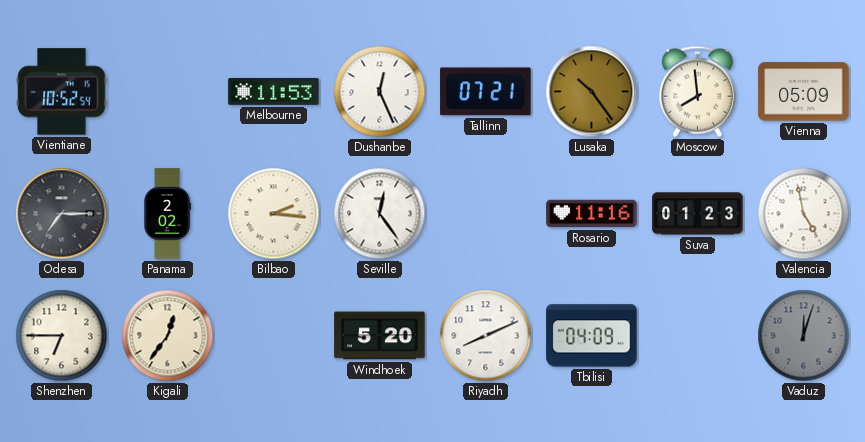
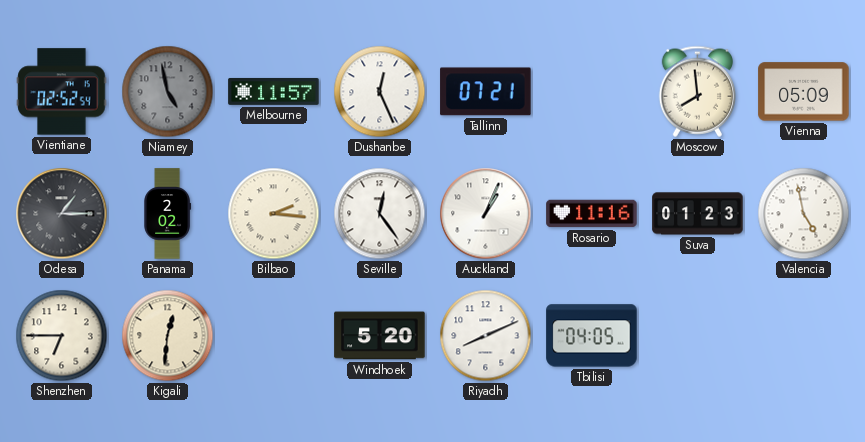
Vientiane: 10:52 -> 02:52 (62, 92)
Niamey: none -> 4:58 (168, 92)
Melbourne: 11:53 -> 11:57 (274, 91)
Lusaka: 10:24 -> none (592, 92)
Odesa: 7:15 -> 1:15 (62, 214)
Auckland: none -> 1:04 (486, 214)
Kigali: 12:36 -> 12:31 (168, 336)
Tbilisi: 04:09 -> 04:05 (592, 336)
Vaduz: 12:03 -> none (804, 336)
